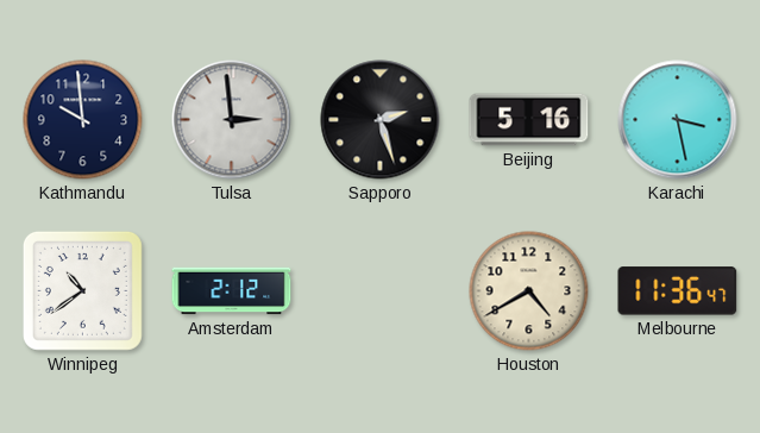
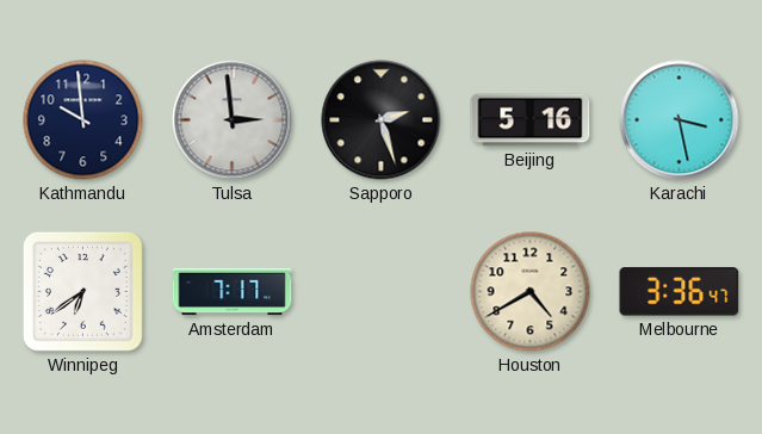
Winnipeg: 10:39 -> 6:39 (82, 291)
Amsterdam: 2:12 -> 7:17 (233, 292)
Melbourne: 11:36 -> 3:36 (680, 292)
